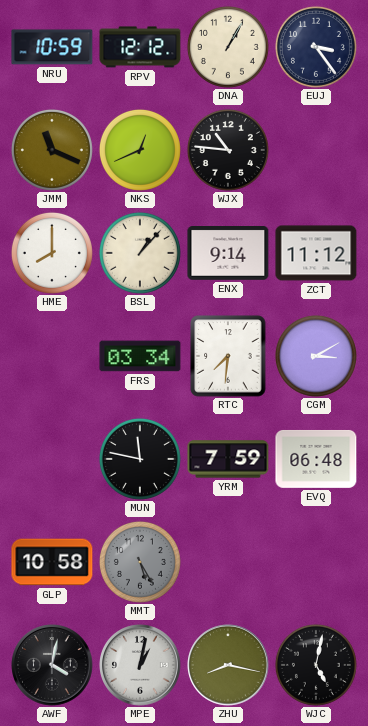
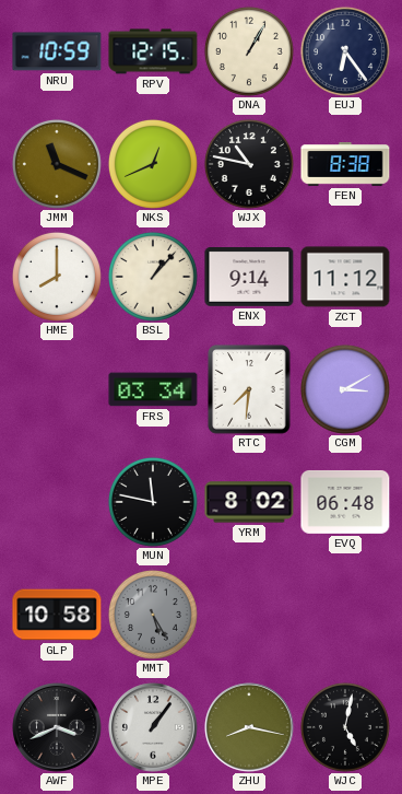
RPV: 12:12 -> 12:15 (153, 51)
EUJ: 3:24 -> 6:24 (345, 51)
WJX: 10:46 -> 10:47 (249, 164)
FEN: none -> 8:38 (345, 165)
YRM: 7:59 -> 8:02 (249, 502)
AWF: 4:02 -> 3:41 (57, 727)
MPE: 1:02 -> 1:06 (153, 727)
